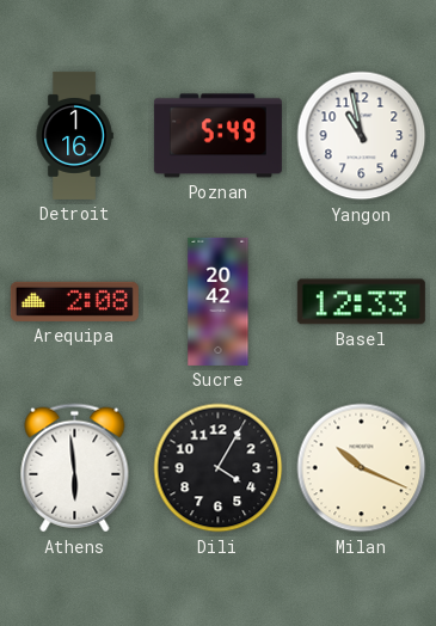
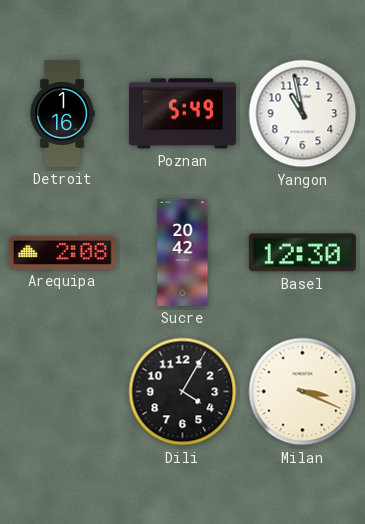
Basel: 12:33 -> 12:30 (302, 253)
Athens: 5:59 -> none (75, 468)
Milan: 10:19 -> 3:19 (303, 392)
